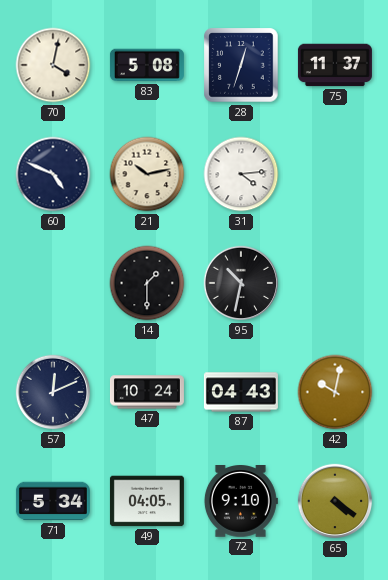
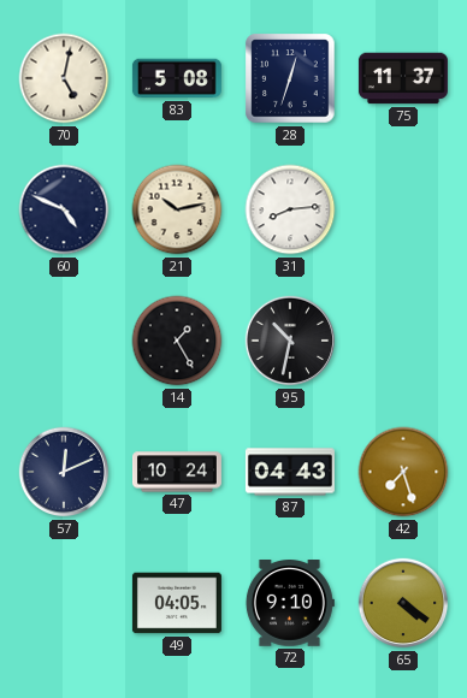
70: 4:02 -> 5:02 (64, 78)
31: 4:14 -> 8:14 (290, 209)
14: 1:30 -> 1:25 (177, 341)
42: 10:02 -> 7:27 (403, 472)
71: 5:34 -> none (53, 501)
